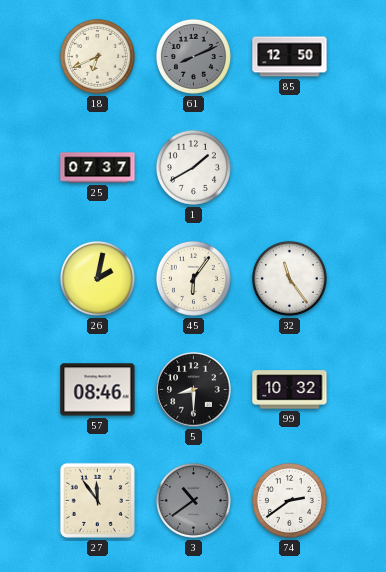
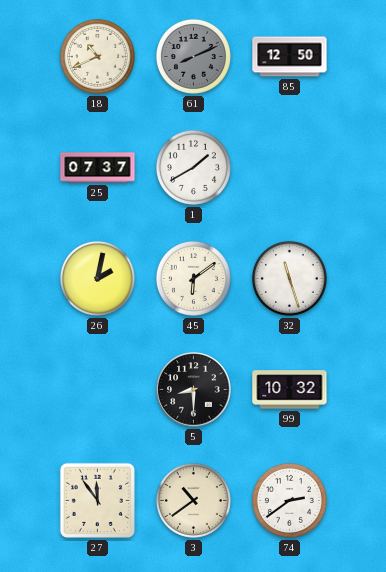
18: 6:41 -> 10:41 (97, 56)
45: 6:06 -> 6:09 (193, 278)
32: 11:24 -> 11:27 (289, 278)
57: 08:46 -> none (98, 390)
3 dial: grey -> cream (193, 500)
